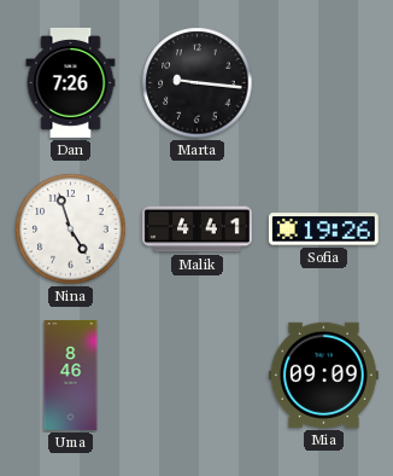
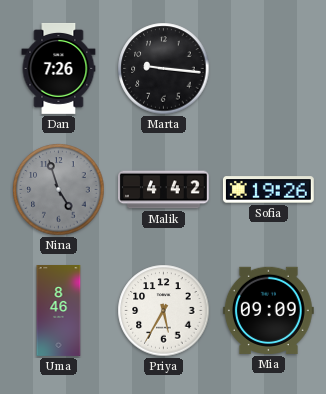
Nina dial: white -> grey (59, 190)
Malik: 4:41 -> 4:42 (163, 190)
Priya: none -> 5:35 (164, 311)
